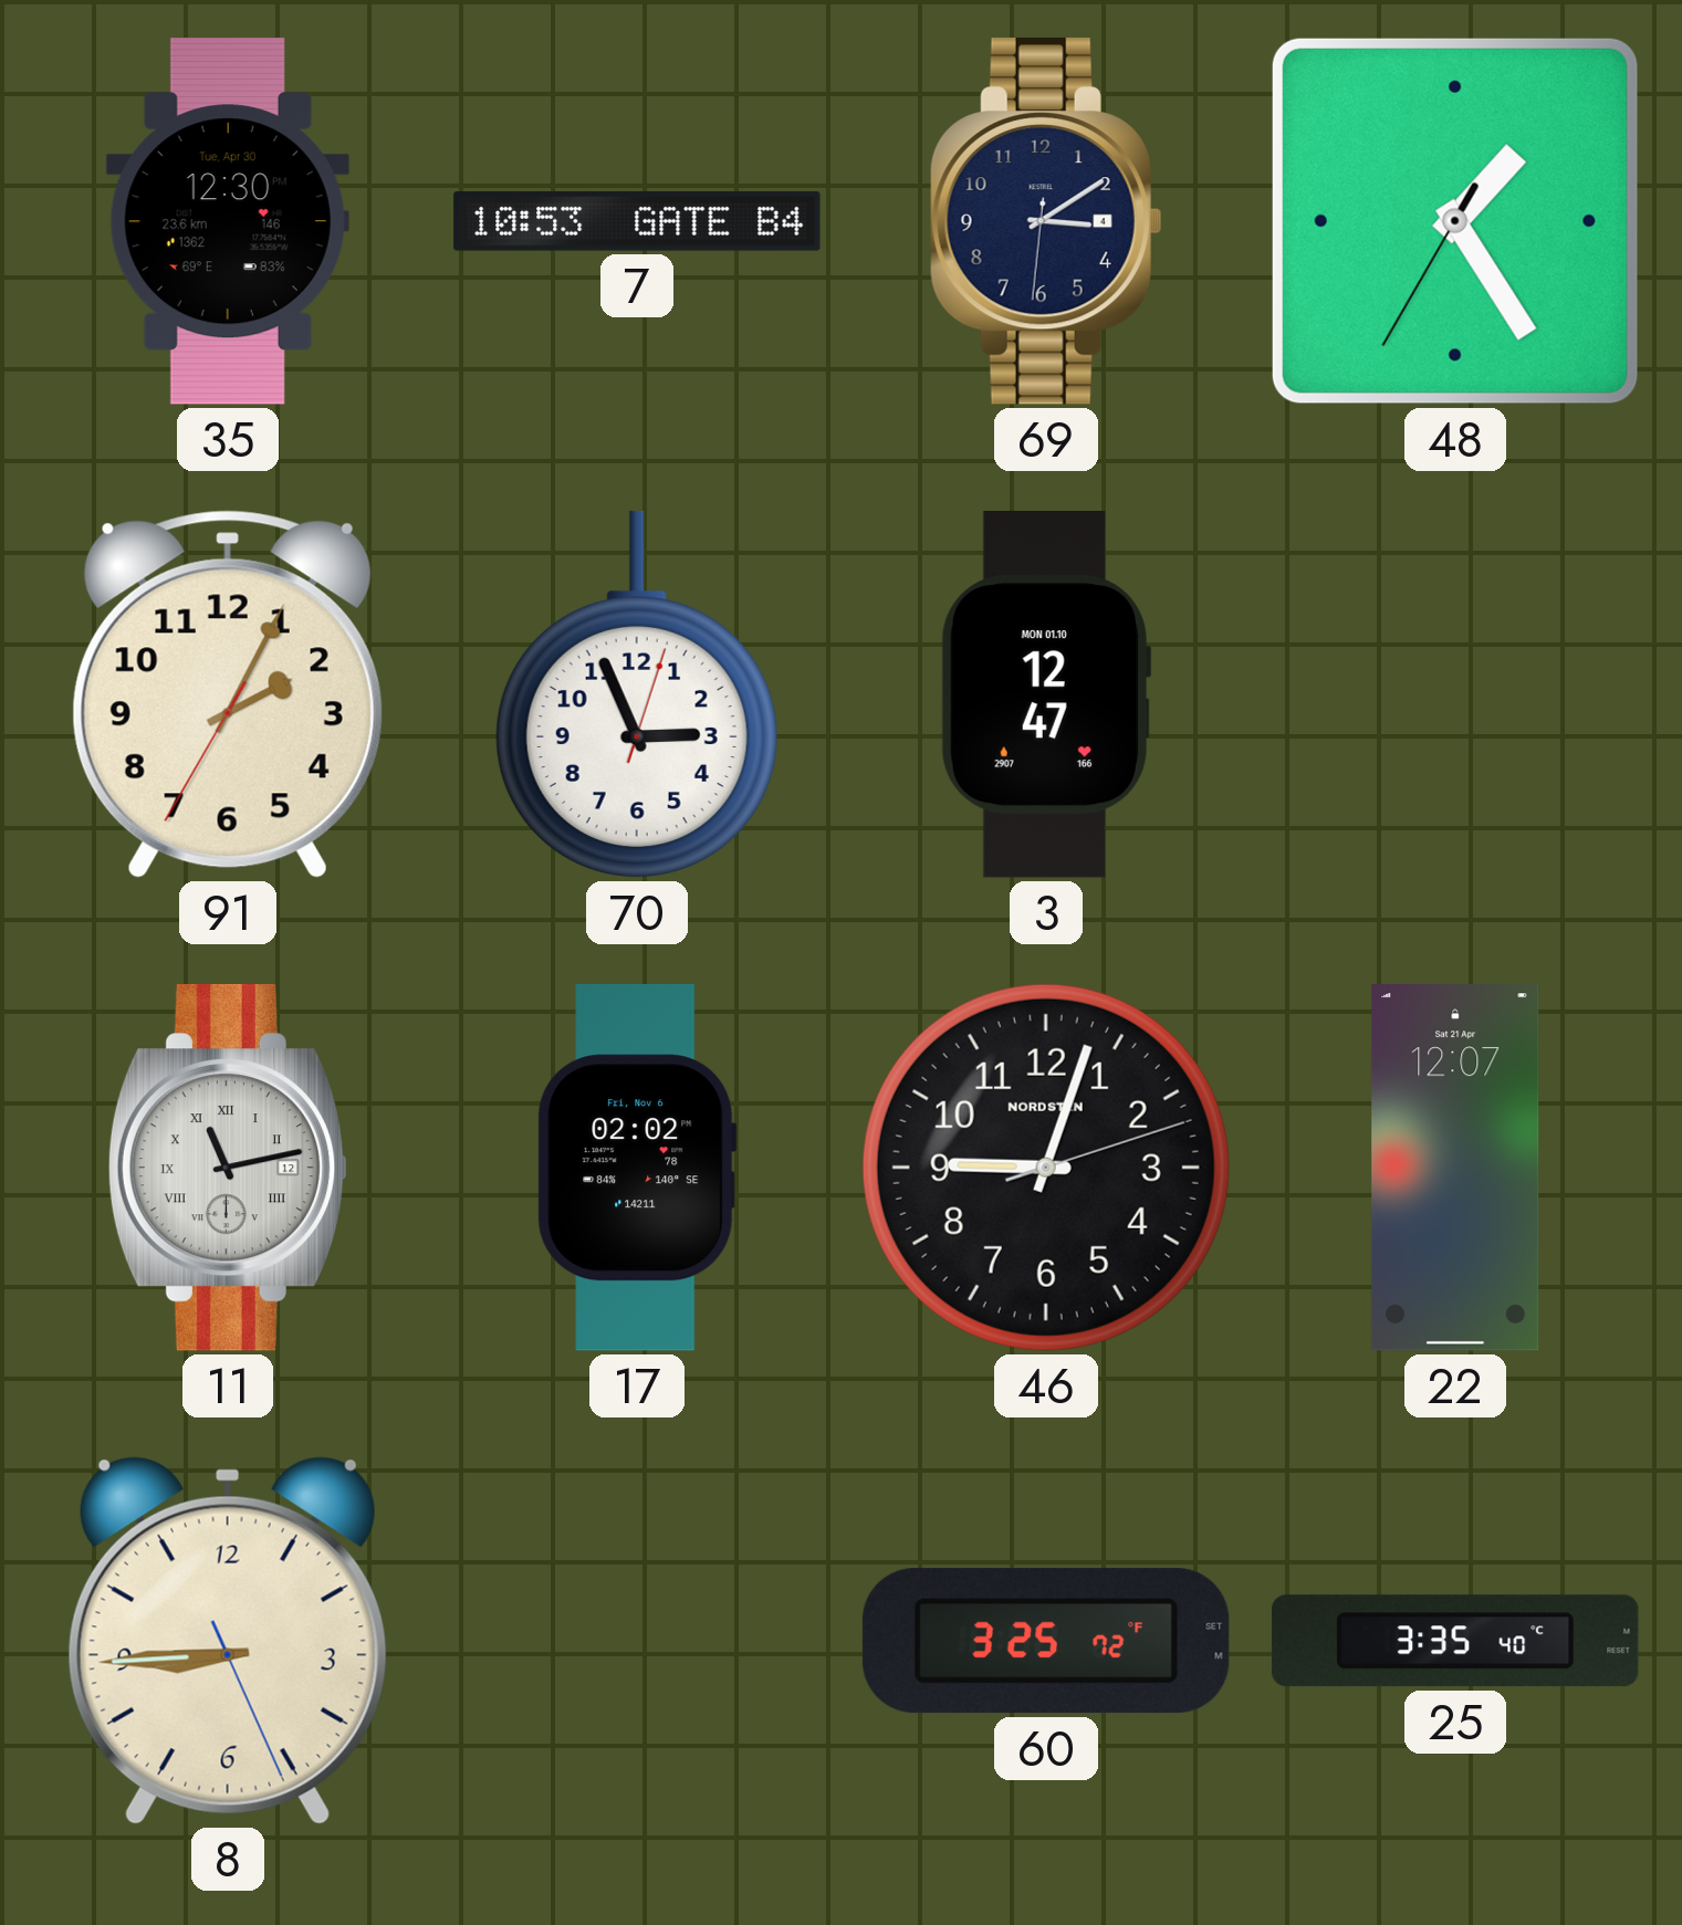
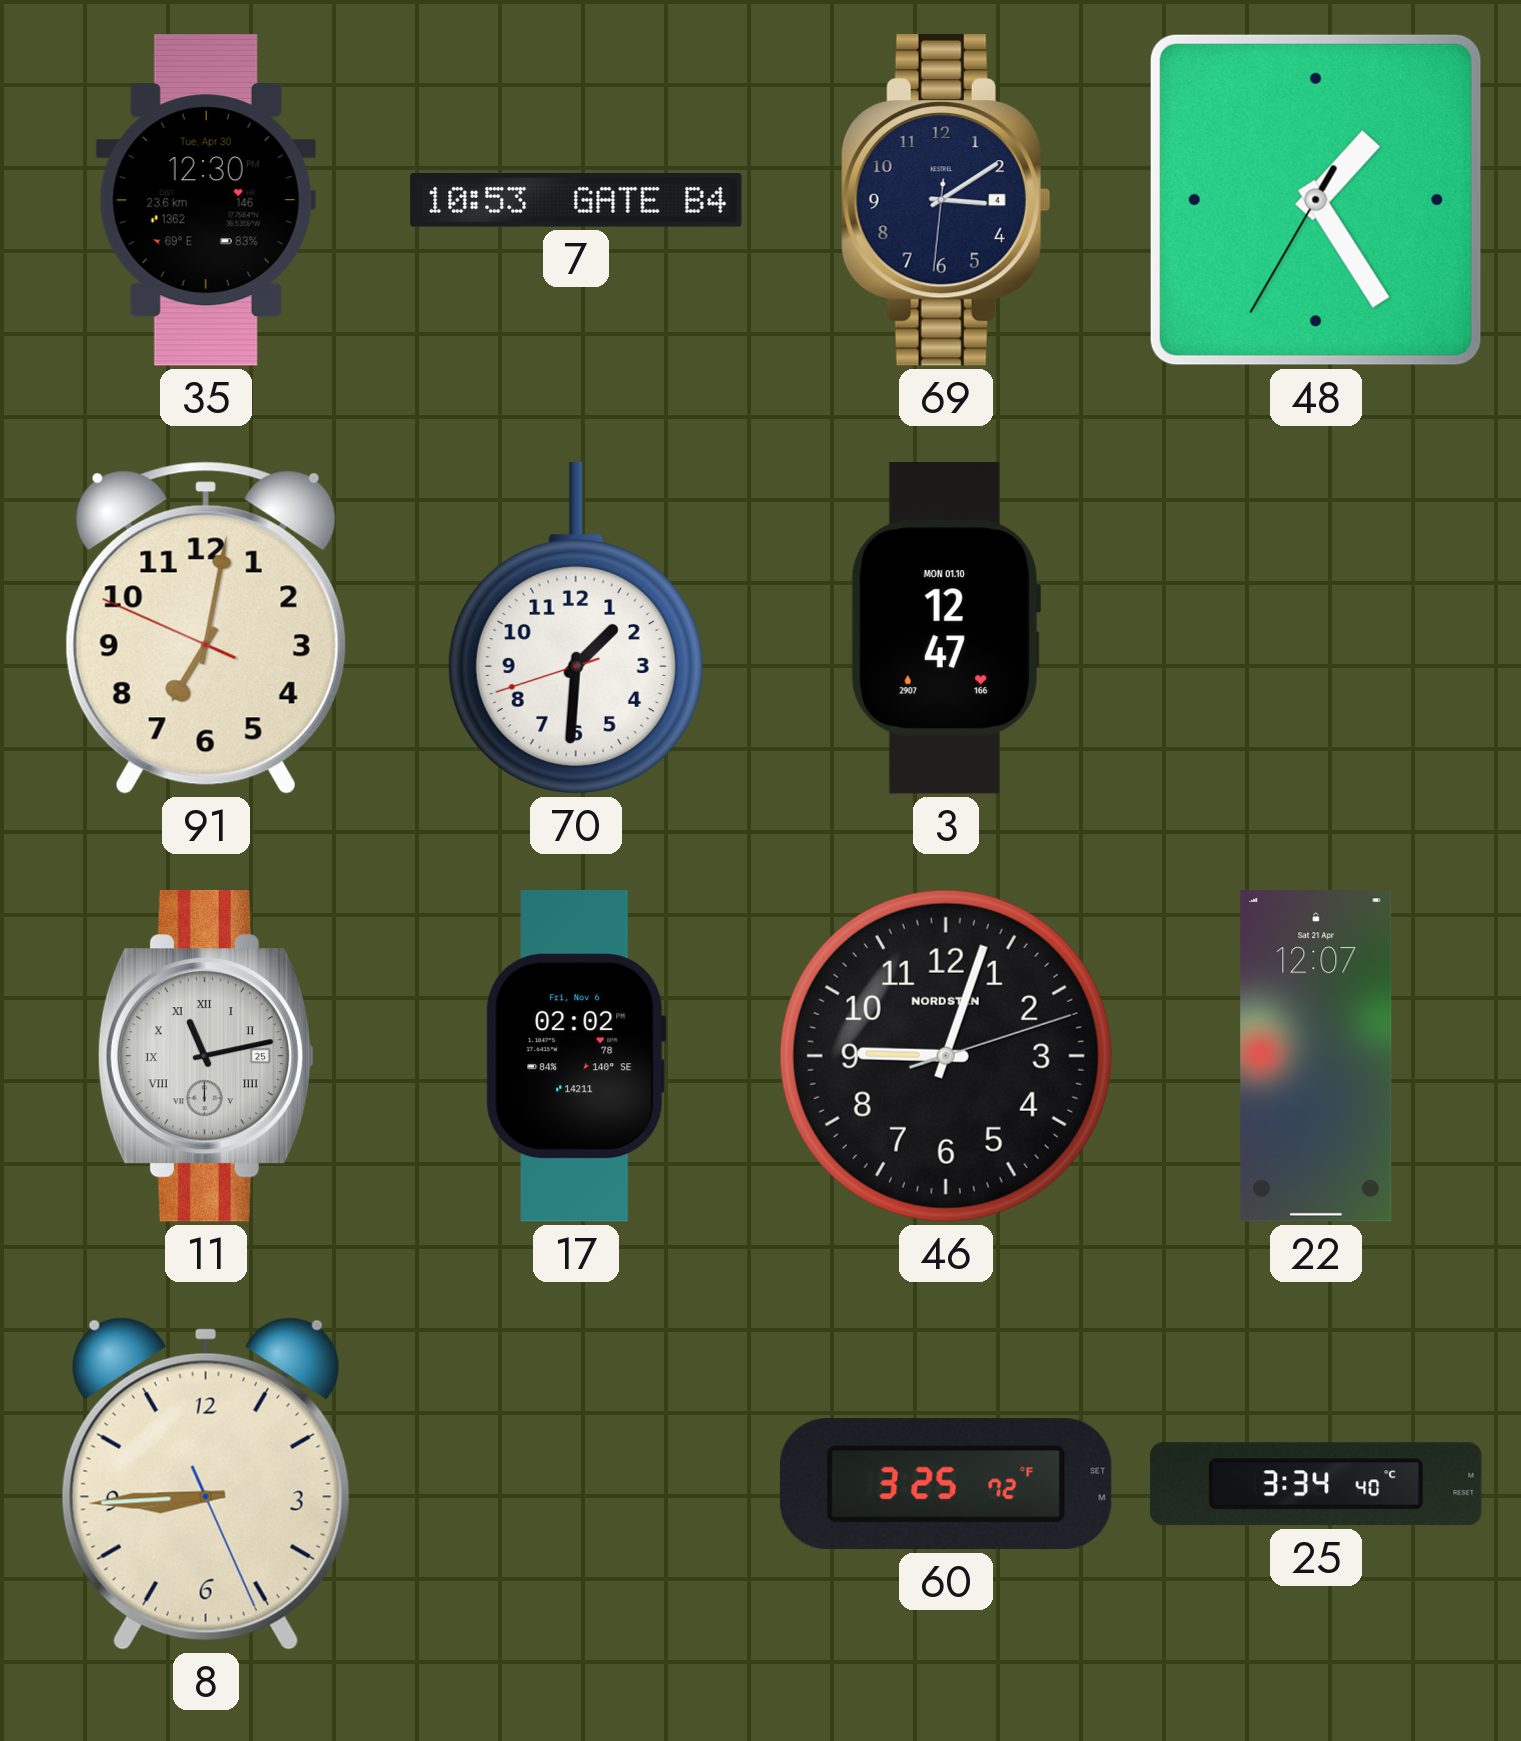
91: 2:04 -> 7:01 (206, 628)
70: 2:56 -> 1:30 (576, 628)
11 date: 12 -> 25 (205, 1056)
25: 3:35 -> 3:34 (1316, 1484)
